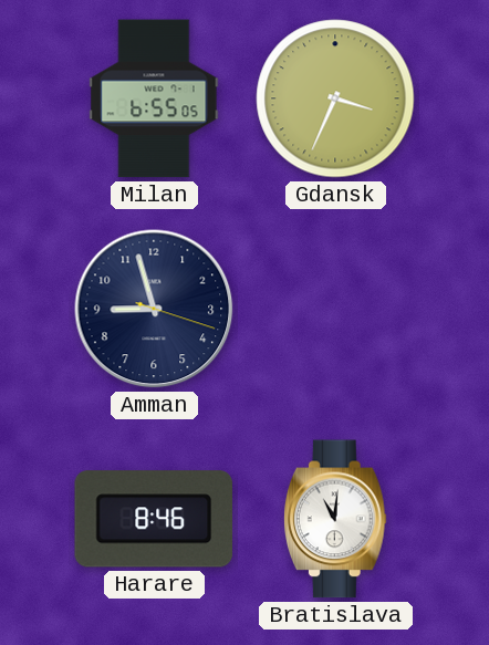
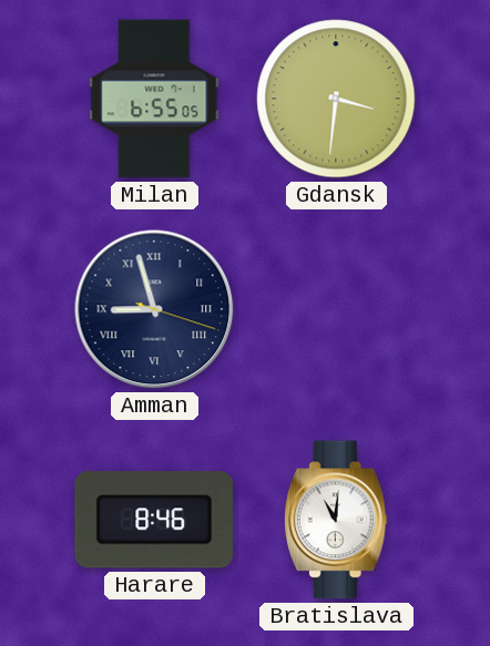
Gdansk: 3:34 -> 3:31 (336, 99)
Amman numerals: Arabic -> Roman (154, 309)
